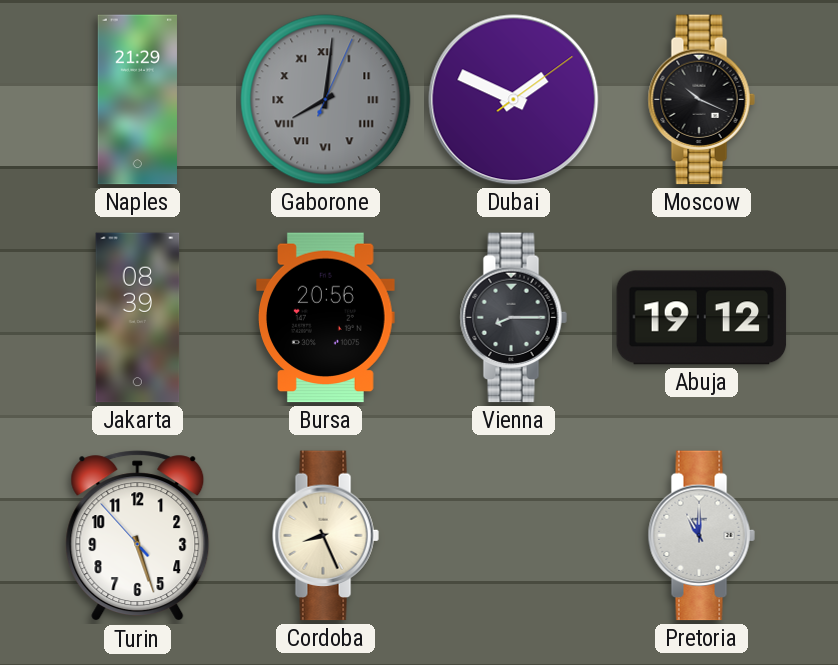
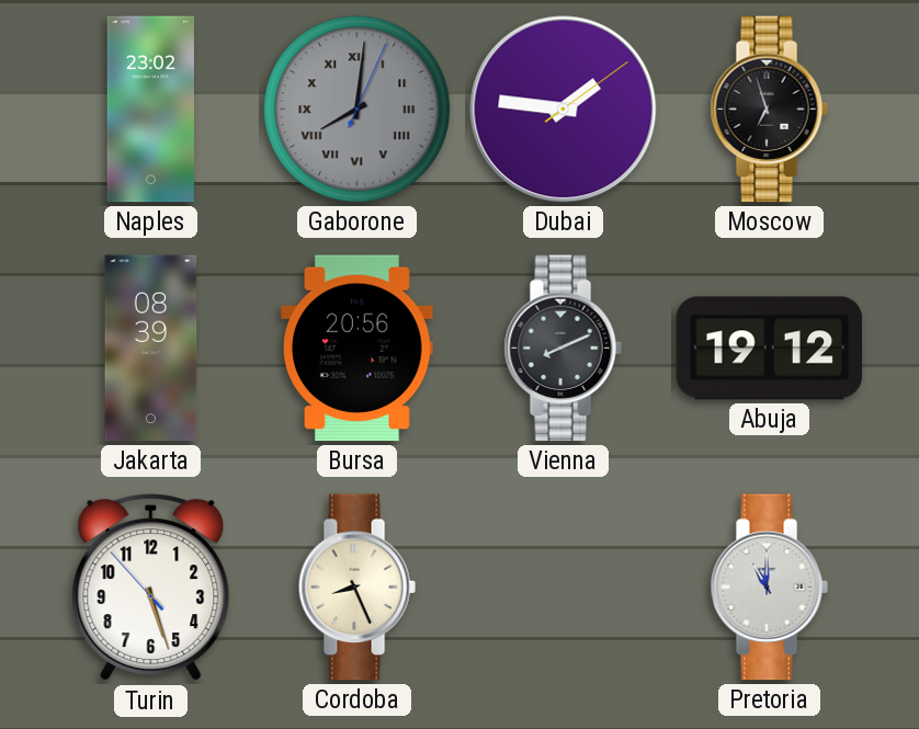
Naples: 21:29 -> 23:02 (150, 110)
Dubai: 1:49 -> 1:46 (564, 110)
Moscow: 10:19 -> 6:57 (769, 110)
Vienna: 8:15 -> 8:11 (563, 349)
